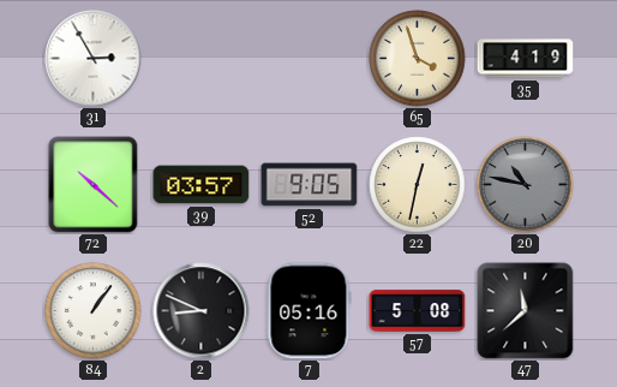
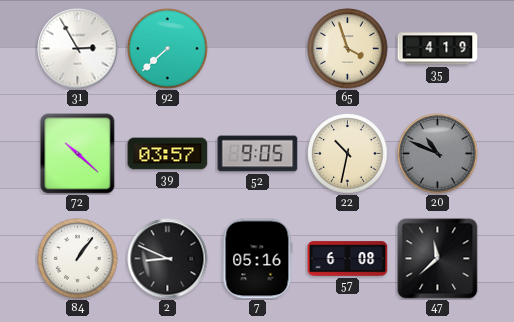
92: none -> 7:38 (168, 49)
22: 12:32 -> 10:32 (348, 154)
20: 10:47 -> 10:49 (438, 154)
57: 5:08 -> 6:08 (348, 259)
